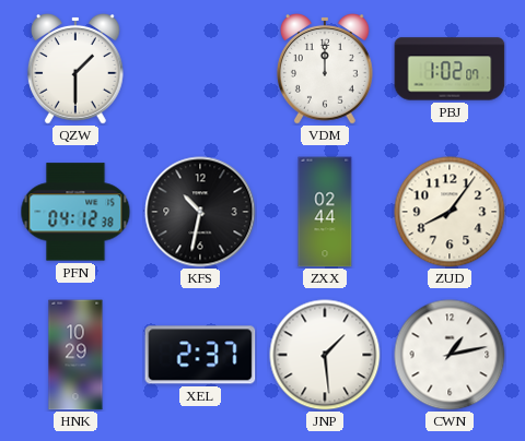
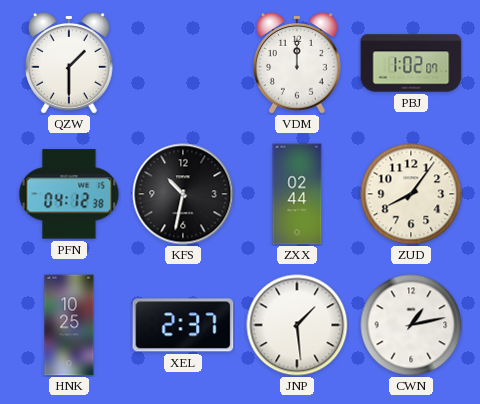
HNK: 10:29 -> 10:25 (69, 325)
